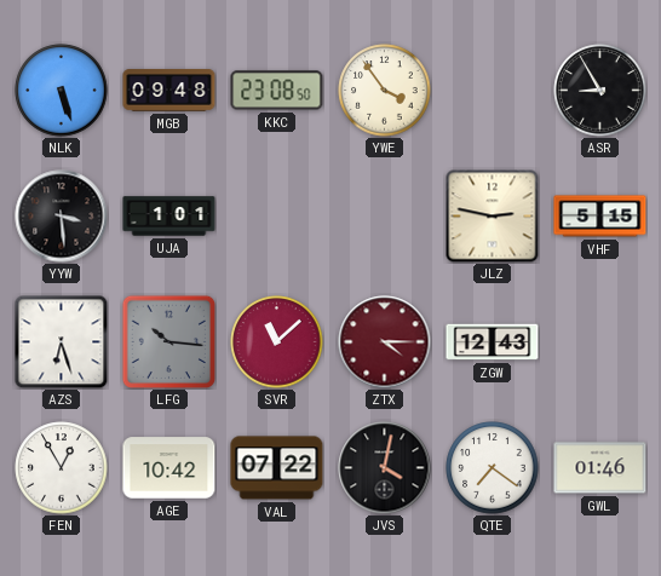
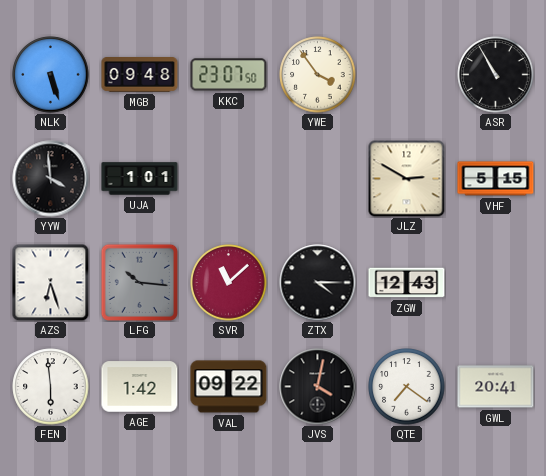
KKC: 23:08 -> 23:07 (229, 75)
ASR: 8:55 -> 10:55 (496, 75)
YYW: 3:29 -> 3:59 (51, 179)
JLZ: 2:47 -> 2:50 (407, 179)
ZTX dial: burgundy -> black (318, 283)
FEN: 12:55 -> 5:59 (51, 387)
AGE: 10:42 -> 1:42 (140, 387)
VAL: 07:22 -> 09:22 (229, 387)
GWL: 01:46 -> 20:41 (496, 387)
